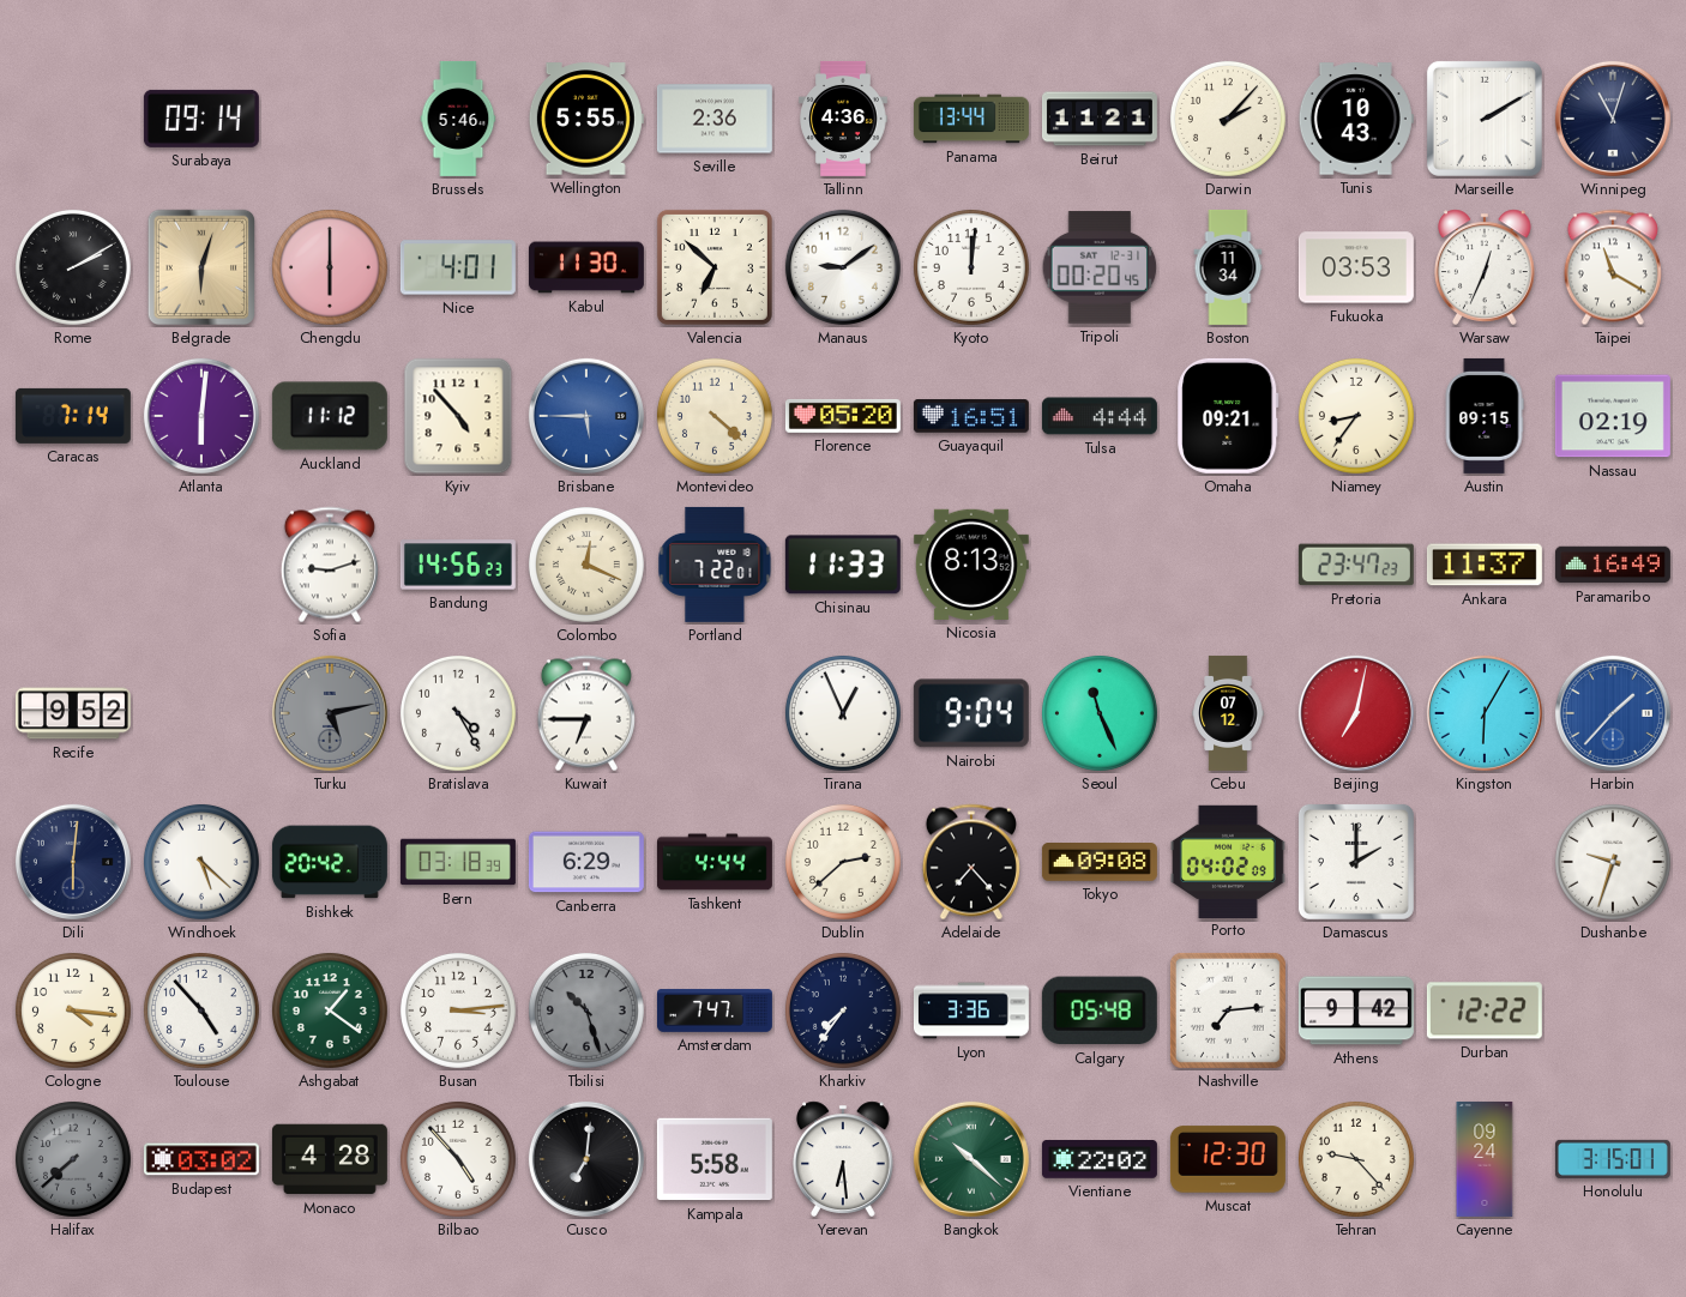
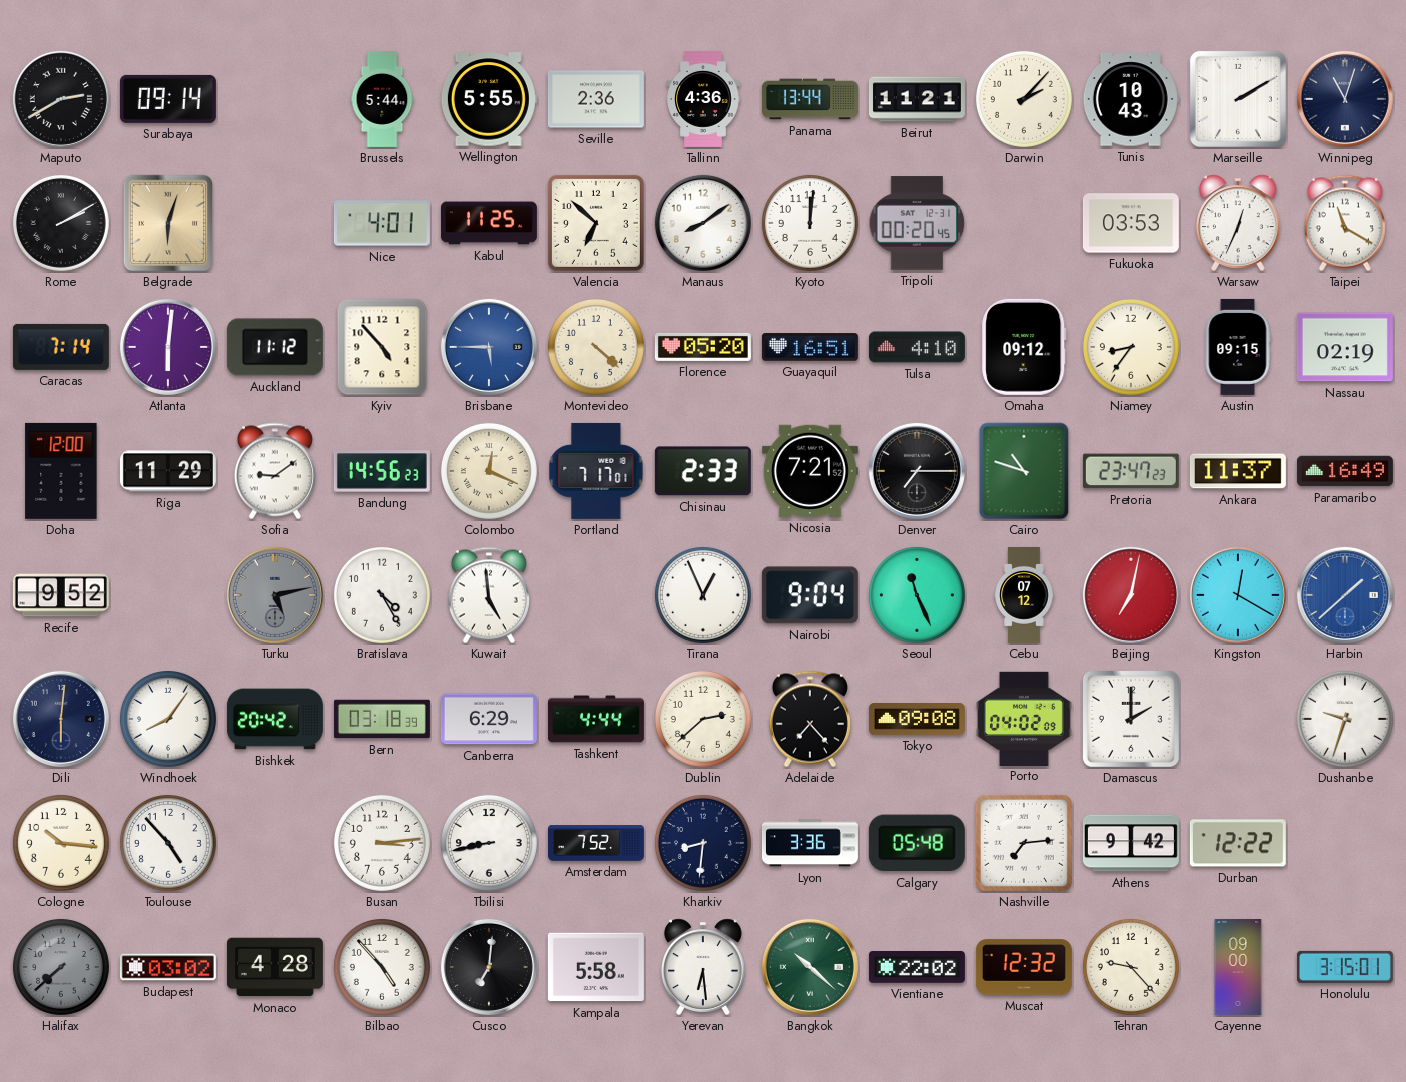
Maputo: none -> 2:40 (61, 99)
Brussels: 5:46 -> 5:44 (382, 99)
Chengdu: 6:00 -> none (330, 267)
Kabul: 11:30 -> 11:25 (489, 223)
Manaus: 9:09 -> 8:09 (703, 223)
Boston: 11:34 -> none (1228, 267)
Tulsa: 4:44 -> 4:10 (917, 347)
Omaha: 09:21 -> 09:12 (1024, 347)
Doha: none -> 12:00 (61, 471)
Riga: none -> 11:29 (168, 471)
Sofia: 9:12 -> 9:09 (275, 471)
Portland: 7:22 -> 7:17 (596, 471)
Chisinau: 11:33 -> 2:33 (703, 471)
Nicosia: 8:13 -> 7:21 (810, 471)
Denver: none -> 7:15 (917, 471)
Cairo: none -> 10:48 (1024, 471)
Kuwait: 6:45 -> 4:59 (489, 595)
Kingston: 6:05 -> 12:20 (1238, 595)
Harbin: 1:37 -> 1:38 (1345, 595)
Windhoek: 5:22 -> 8:06 (168, 719)
Cologne: 4:16 -> 10:16 (61, 843)
Ashgabat: 1:21 -> none (330, 1011)
Tbilisi: 10:27 -> 8:43 (489, 843)
Tbilisi dial: grey -> white (489, 843)
Amsterdam: 7:47 -> 7:52 (596, 843)
Kharkiv: 7:36 -> 8:31 (703, 843)
Muscat: 12:30 -> 12:32 (1024, 967)
Cayenne: 09:24 -> 09:00 (1238, 967)
